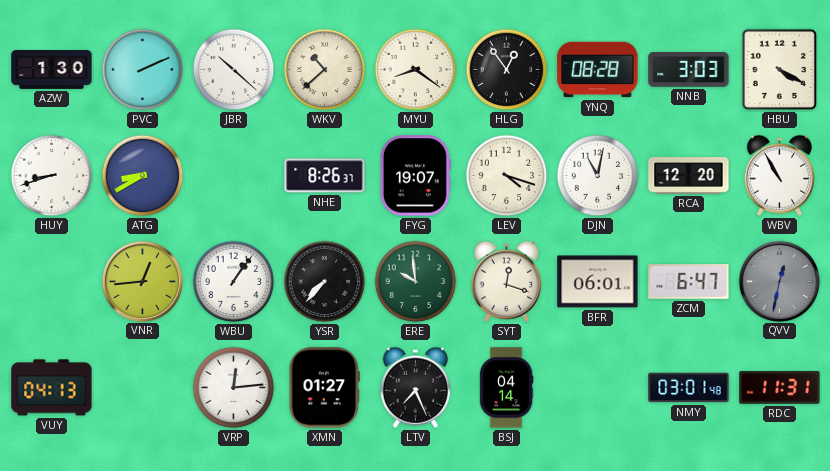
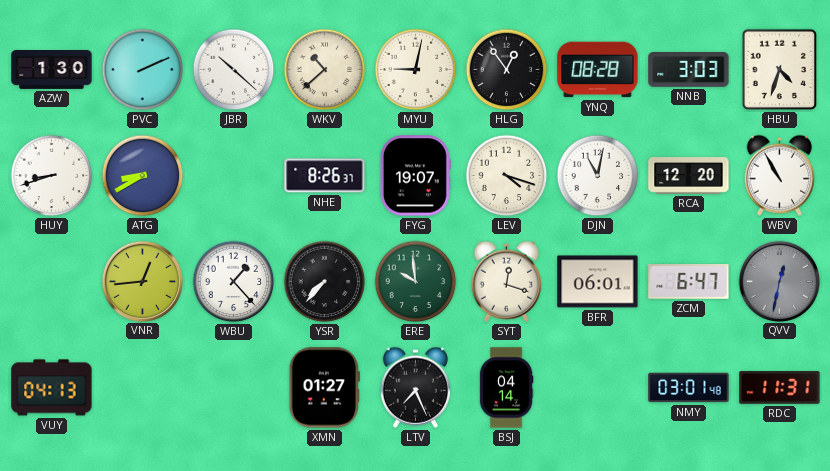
MYU: 8:21 -> 9:02 (416, 70)
HBU: 4:20 -> 4:33 (780, 70)
WBU: 1:06 -> 1:23 (234, 282)
VRP: 12:14 -> none (234, 388)
